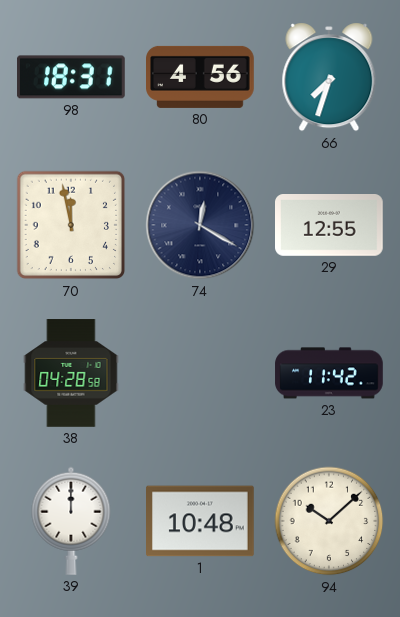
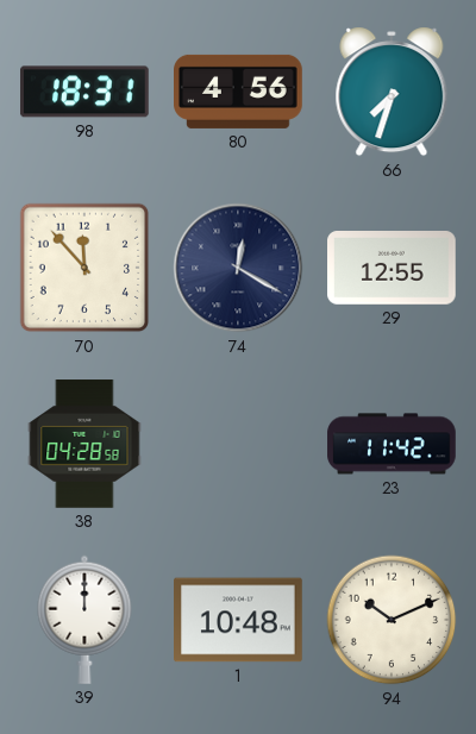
70: 11:58 -> 11:53 (84, 268)
94: 10:08 -> 10:11 (392, 620)
